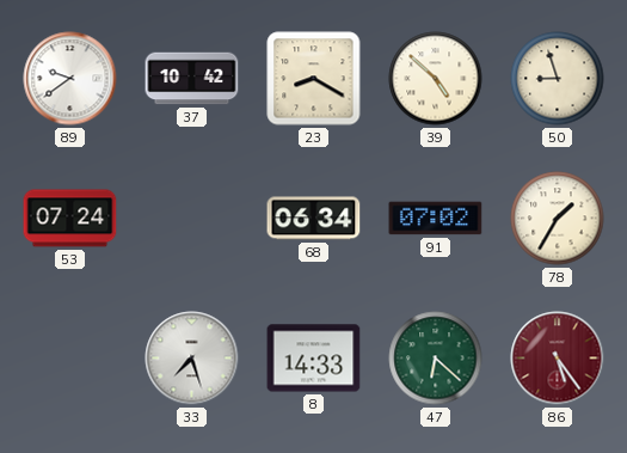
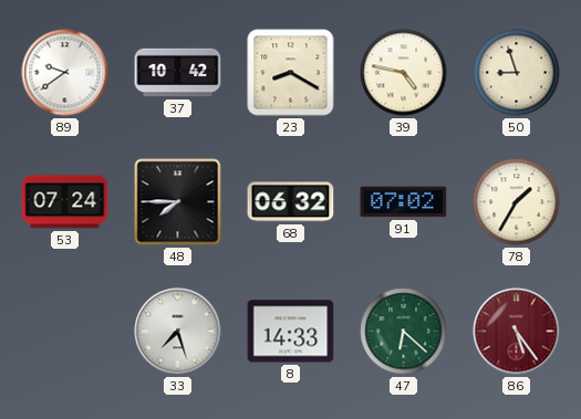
39: 4:52 -> 4:47 (404, 73)
48: none -> 7:45 (178, 202)
68: 06:34 -> 06:32 (291, 202)
